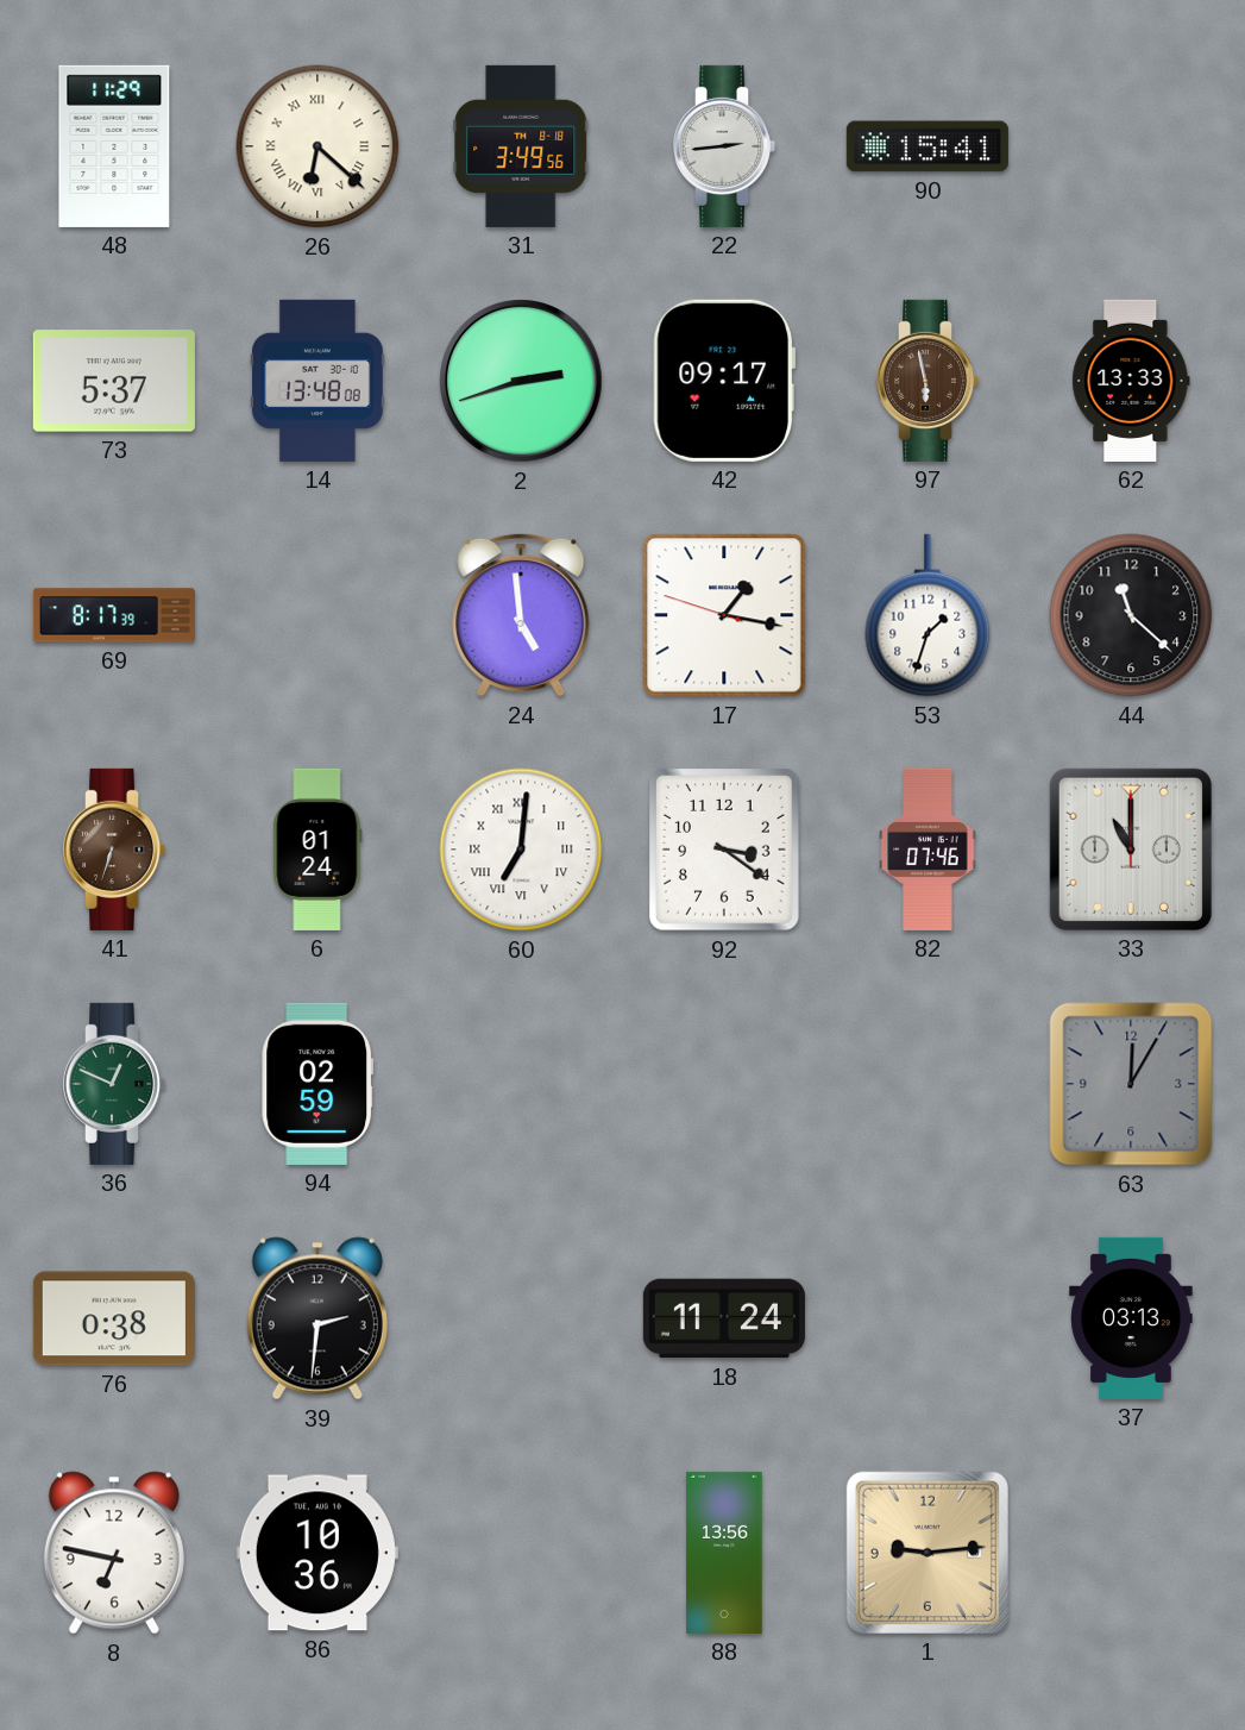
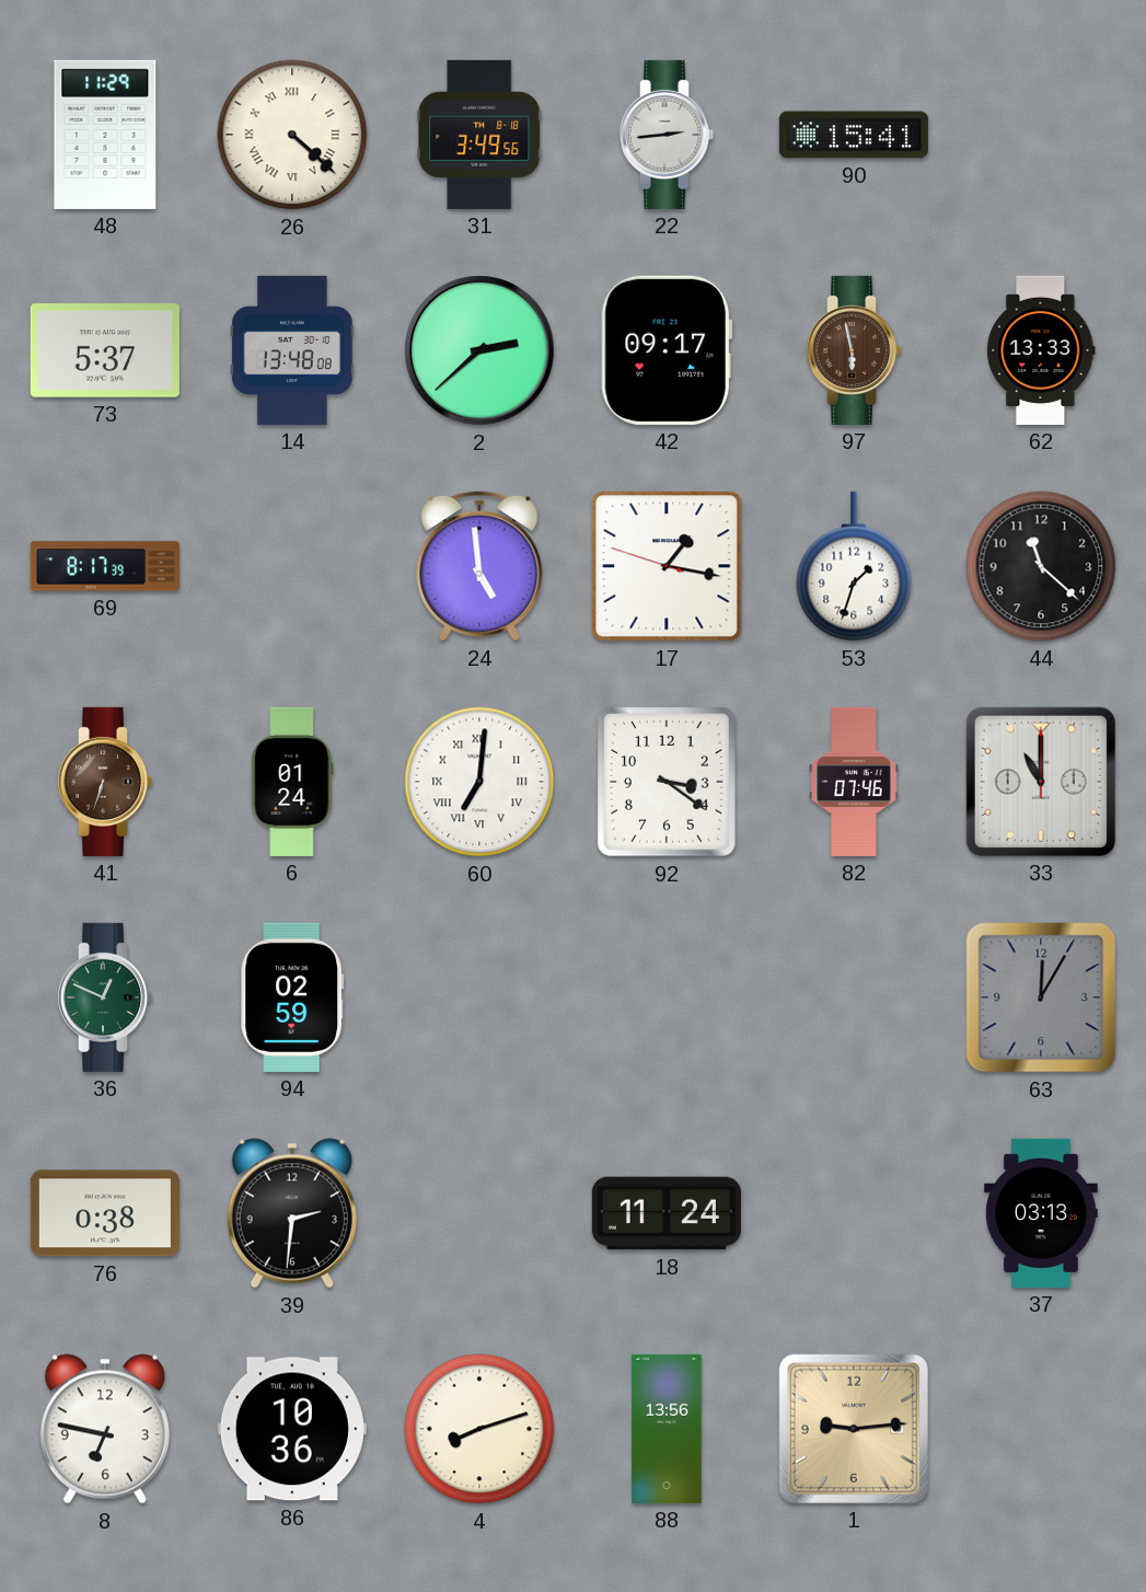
26: 6:22 -> 4:22 (292, 135)
2: 2:42 -> 2:38 (479, 350)
4: none -> 8:12 (479, 1429)
